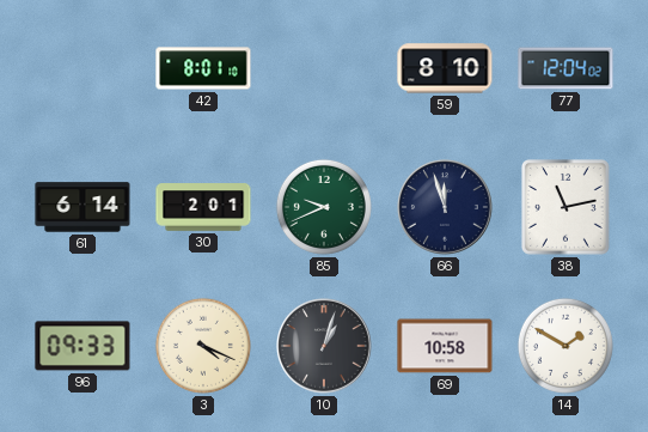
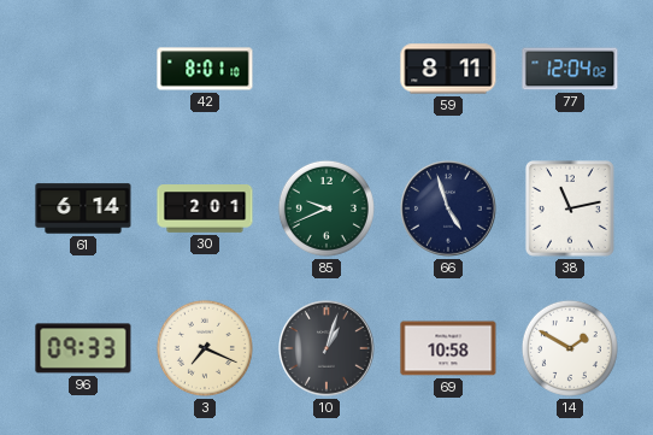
59: 8:10 -> 8:11 (448, 69)
66: 11:57 -> 4:57 (448, 208)
3: 4:19 -> 7:19 (205, 348)
